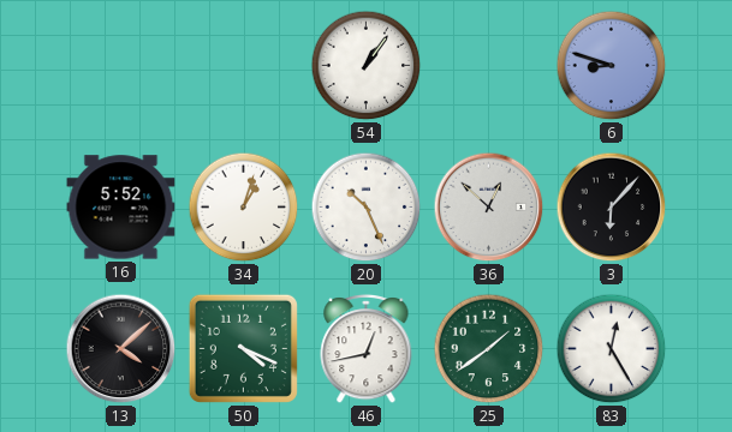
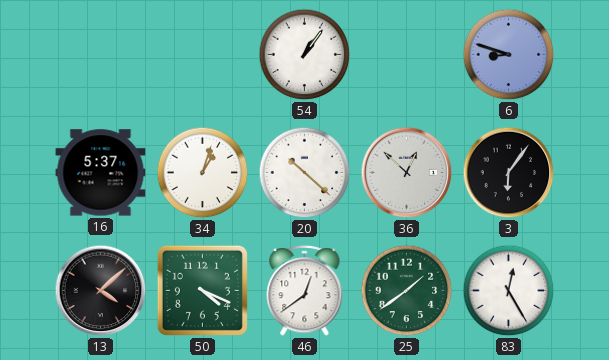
16: 5:52 -> 5:37 (101, 173)
20: 10:26 -> 10:22 (305, 173)
3: 6:07 -> 6:06 (509, 173)
46: 12:43 -> 12:39 (305, 291)
